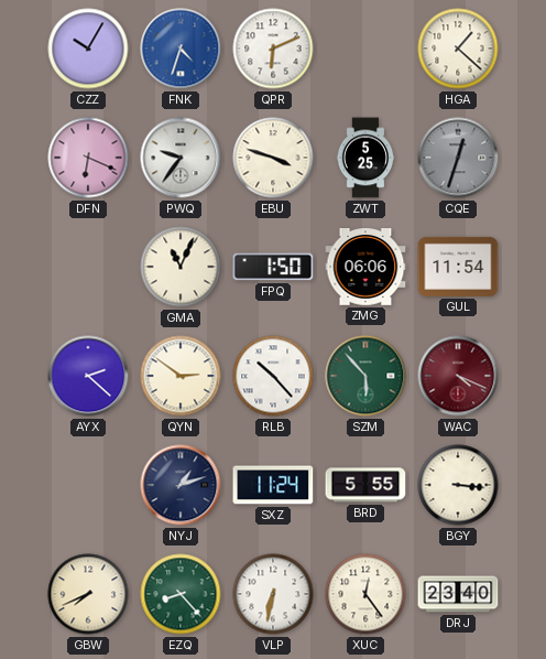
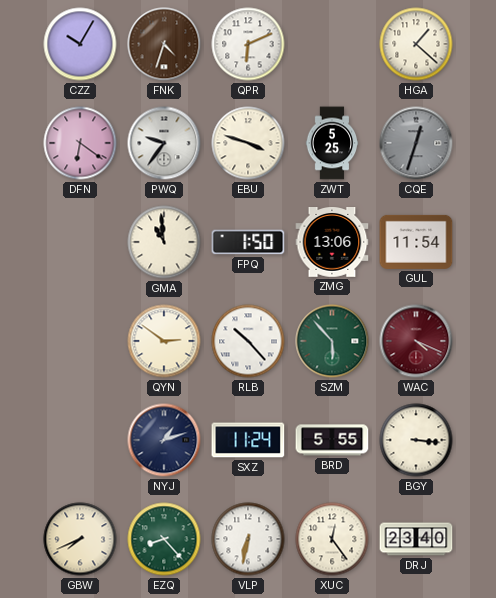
FNK dial: blue -> brown (164, 44)
DFN: 6:19 -> 6:21 (80, 143)
GMA: 11:04 -> 10:59 (164, 242)
ZMG: 06:06 -> 13:06 (332, 243)
AYX: 2:22 -> none (88, 376)
